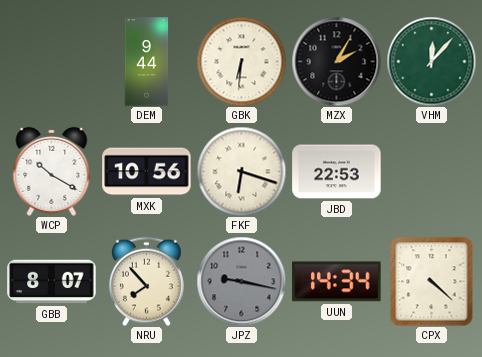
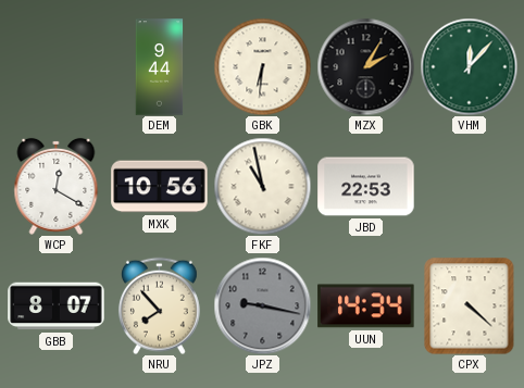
WCP: 10:20 -> 12:20 (57, 186)
FKF: 6:18 -> 10:58 (262, 186)
